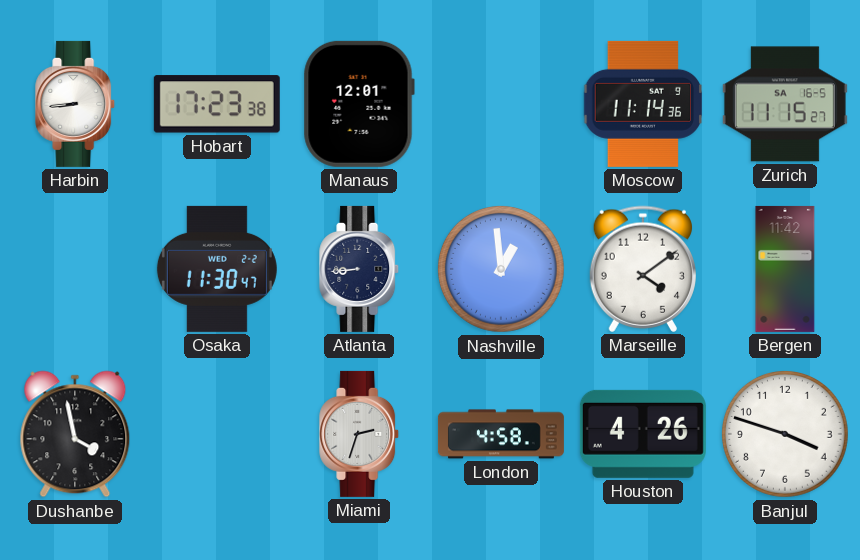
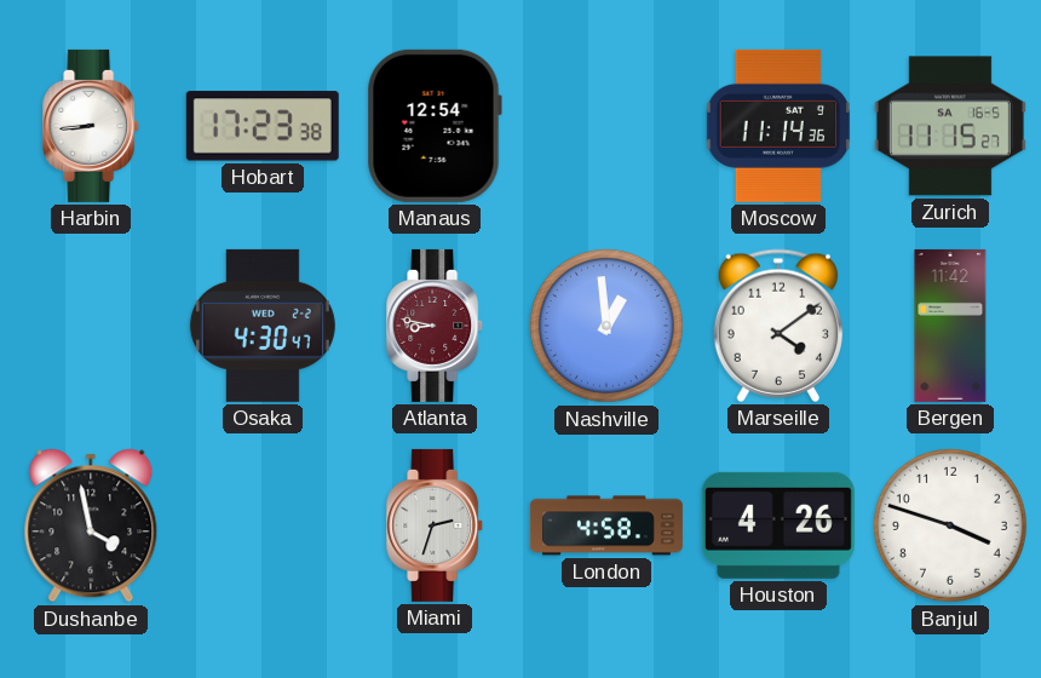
Manaus: 12:01 -> 12:54 (435, 126)
Osaka: 11:30 -> 4:30 (263, 326)
Atlanta: 8:44 -> 8:47 (436, 326)
Atlanta dial: navy -> burgundy (436, 326)
